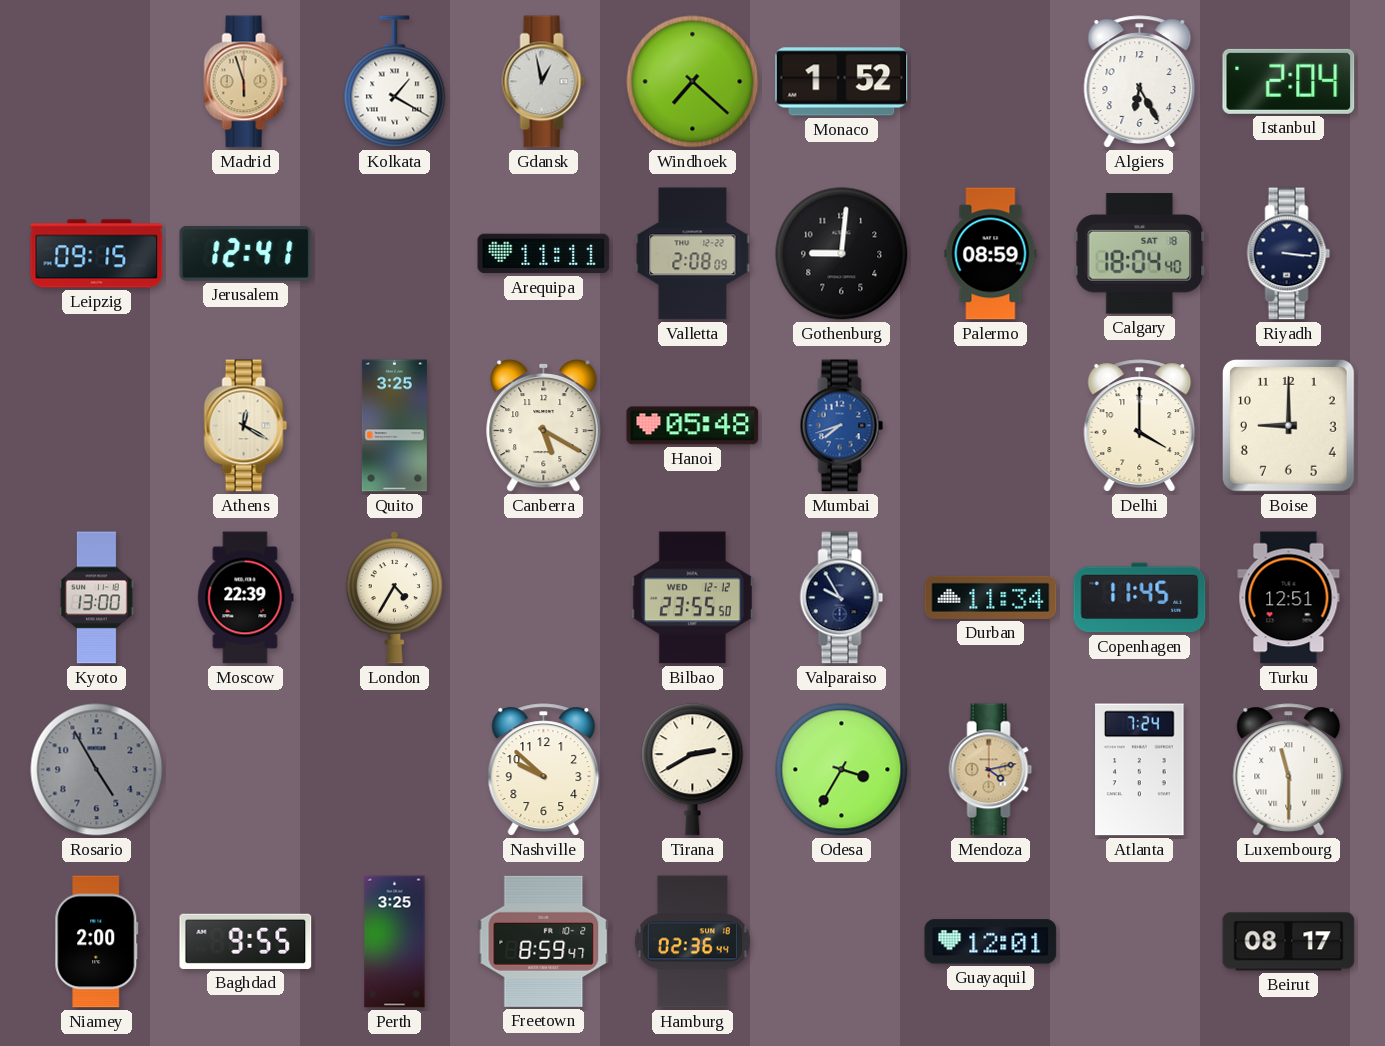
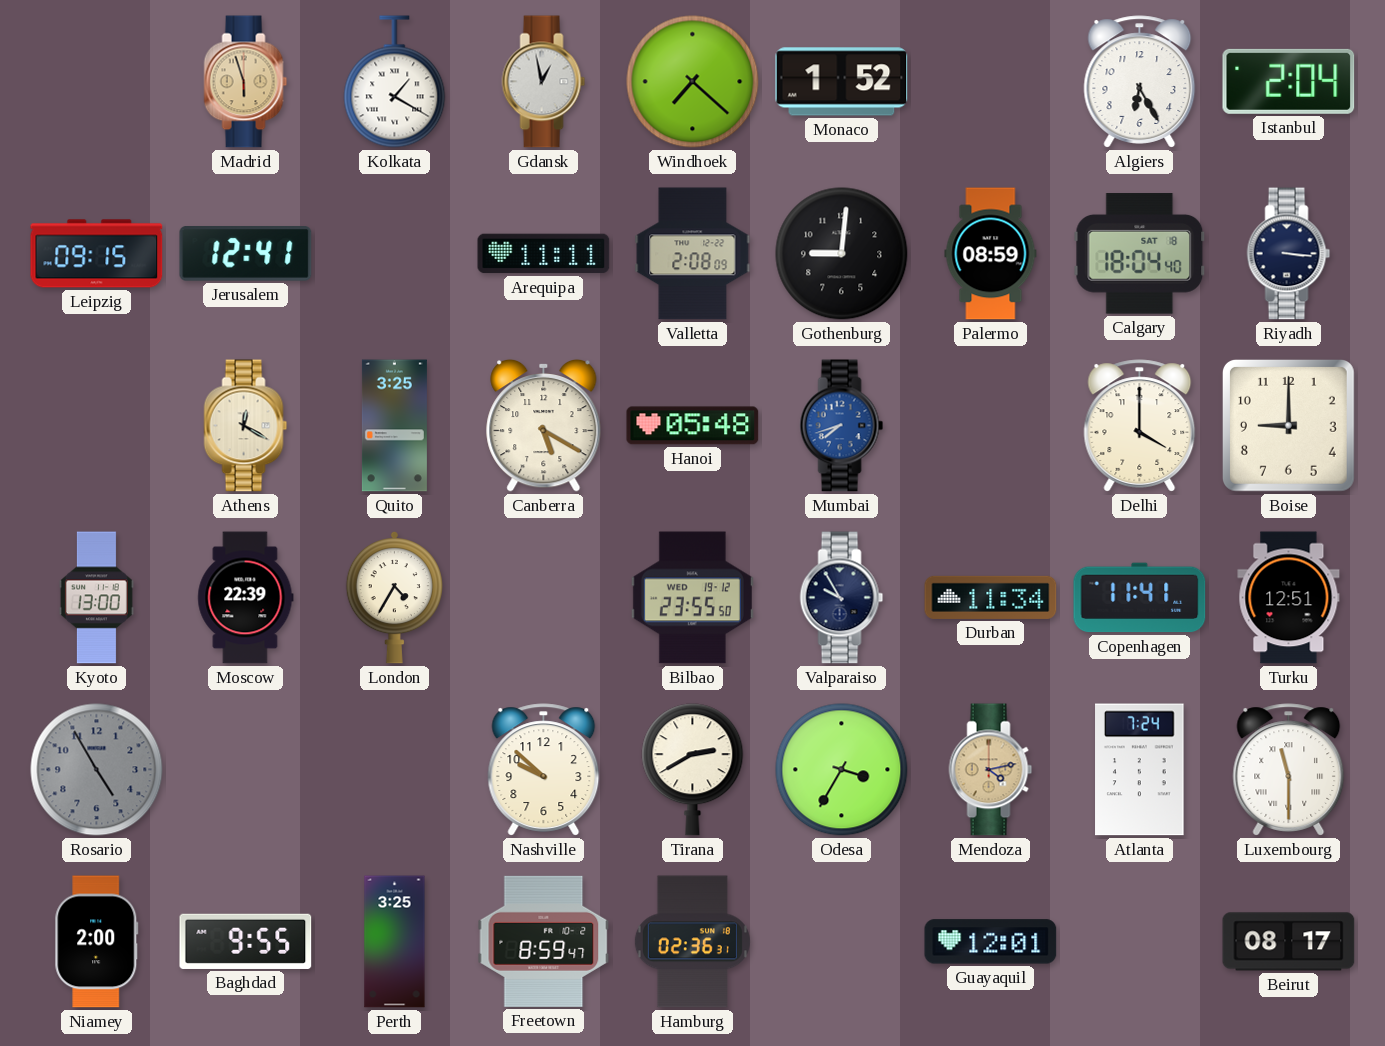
Bilbao date: WED 12-12 -> WED 19-12 (692, 598)
Copenhagen: 11:45 -> 11:41 (1140, 598)
Hamburg: 02:36:44 -> 02:36:31 (692, 942)
